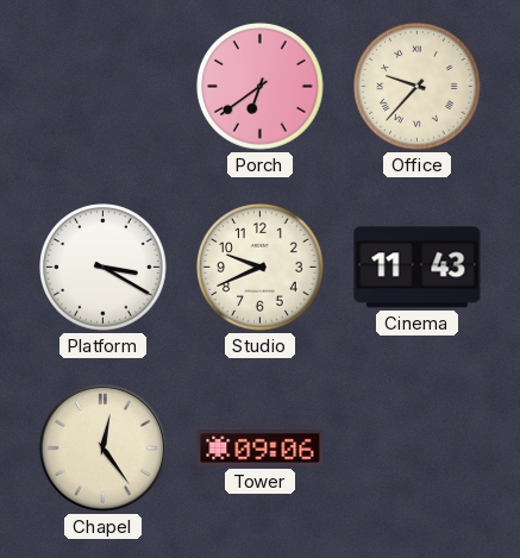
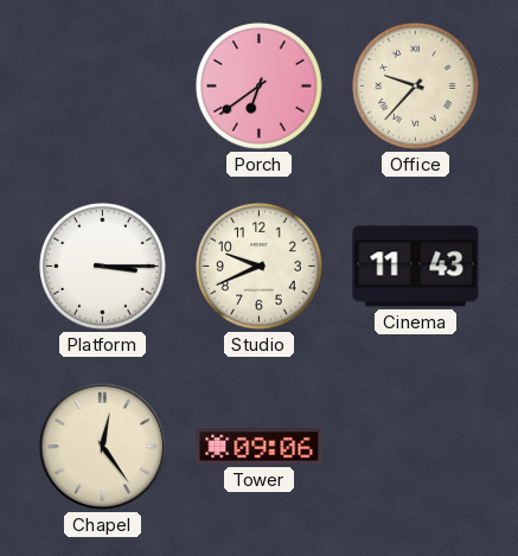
Platform: 3:20 -> 3:15 (103, 267)
